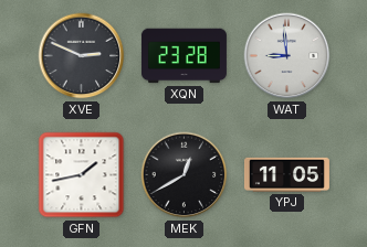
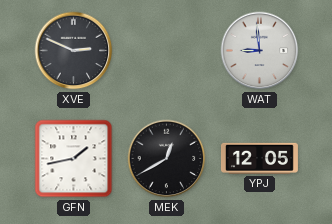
XQN: 23:28 -> none (183, 56)
YPJ: 11:05 -> 12:05 (259, 158)
